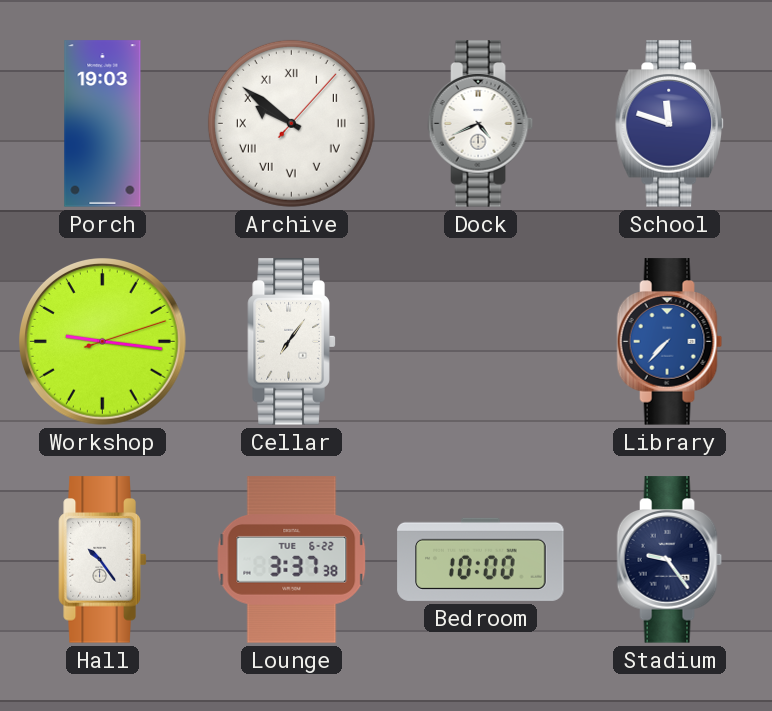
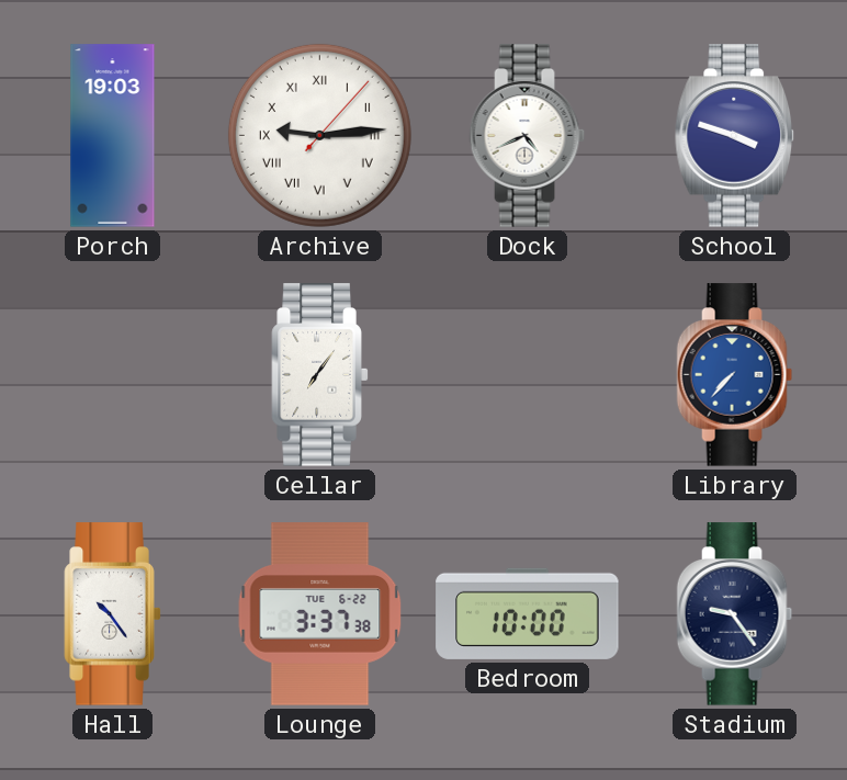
Archive: 9:51 -> 9:14 (319, 135)
School: 11:48 -> 3:48 (735, 136)
Workshop: 9:16 -> none (103, 342)
